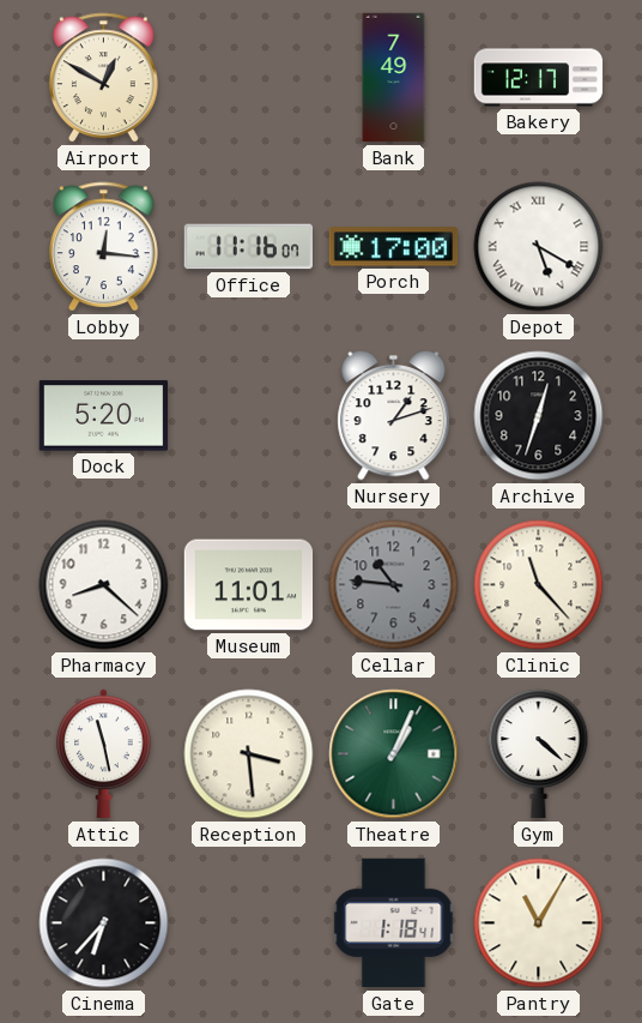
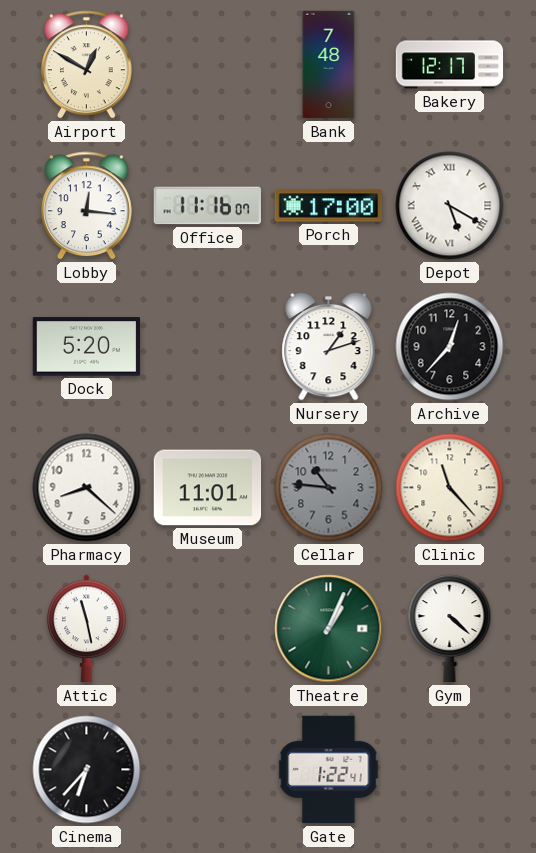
Bank: 7:49 -> 7:48 (329, 65)
Archive: 12:33 -> 12:37 (450, 347)
Reception: 3:29 -> none (249, 754)
Gate: 1:18 -> 1:22 (329, 770)
Pantry: 11:05 -> none (539, 923)
